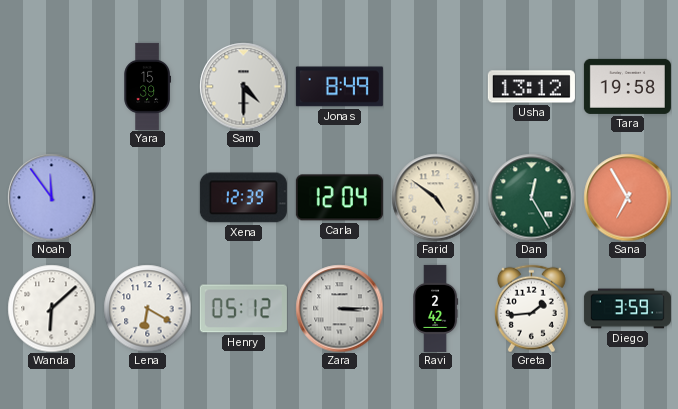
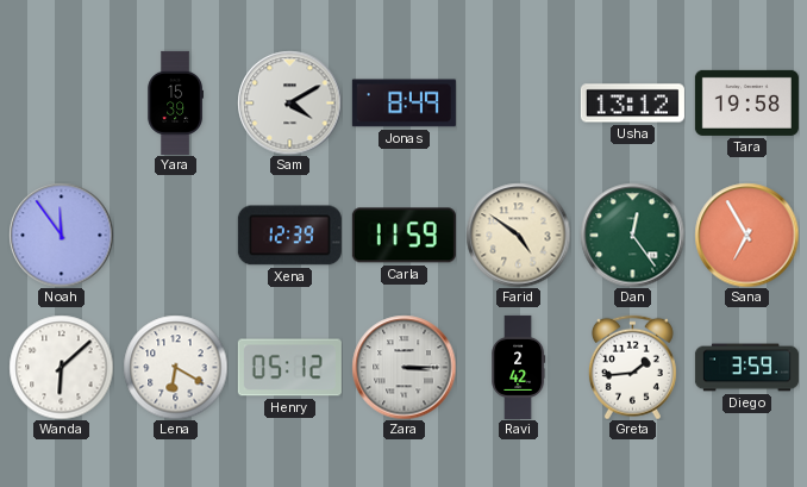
Sam: 4:30 -> 4:10 (289, 102)
Carla: 12:04 -> 11:59 (403, 236)
Dan: 12:25 -> 12:24 (632, 235)
